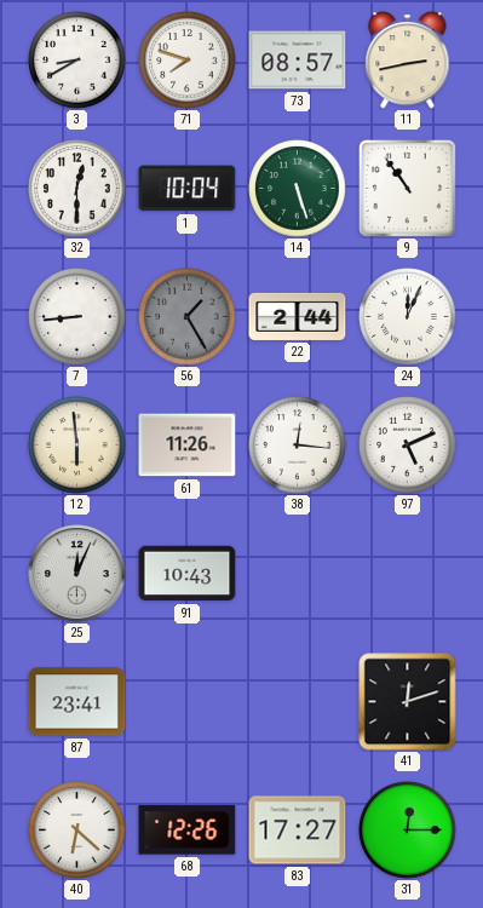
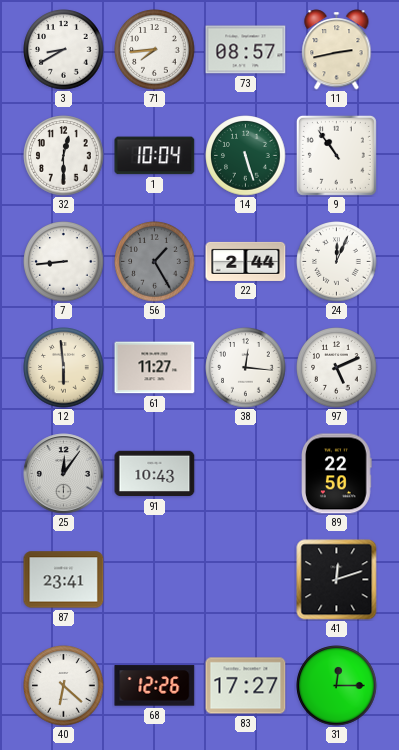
71: 7:48 -> 7:44 (155, 50)
61: 11:26 -> 11:27 (155, 368)
25: 12:04 -> 12:06 (64, 474)
89: none -> 22:50 (337, 474)
